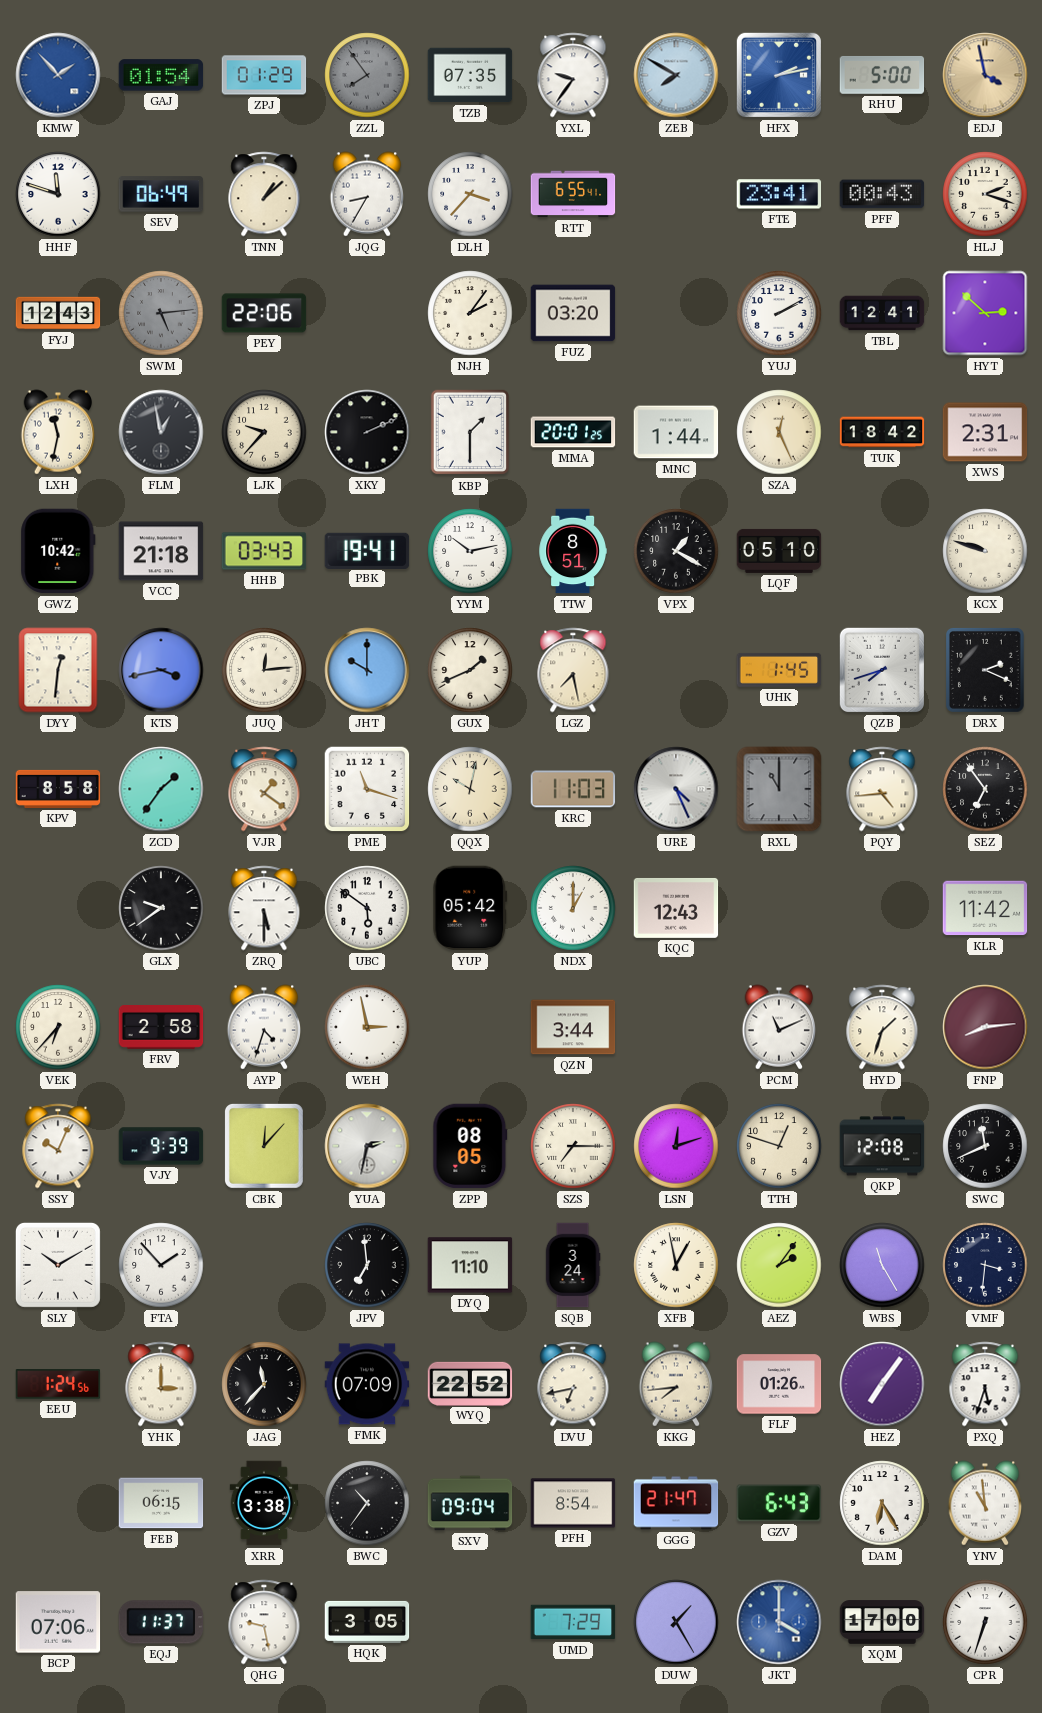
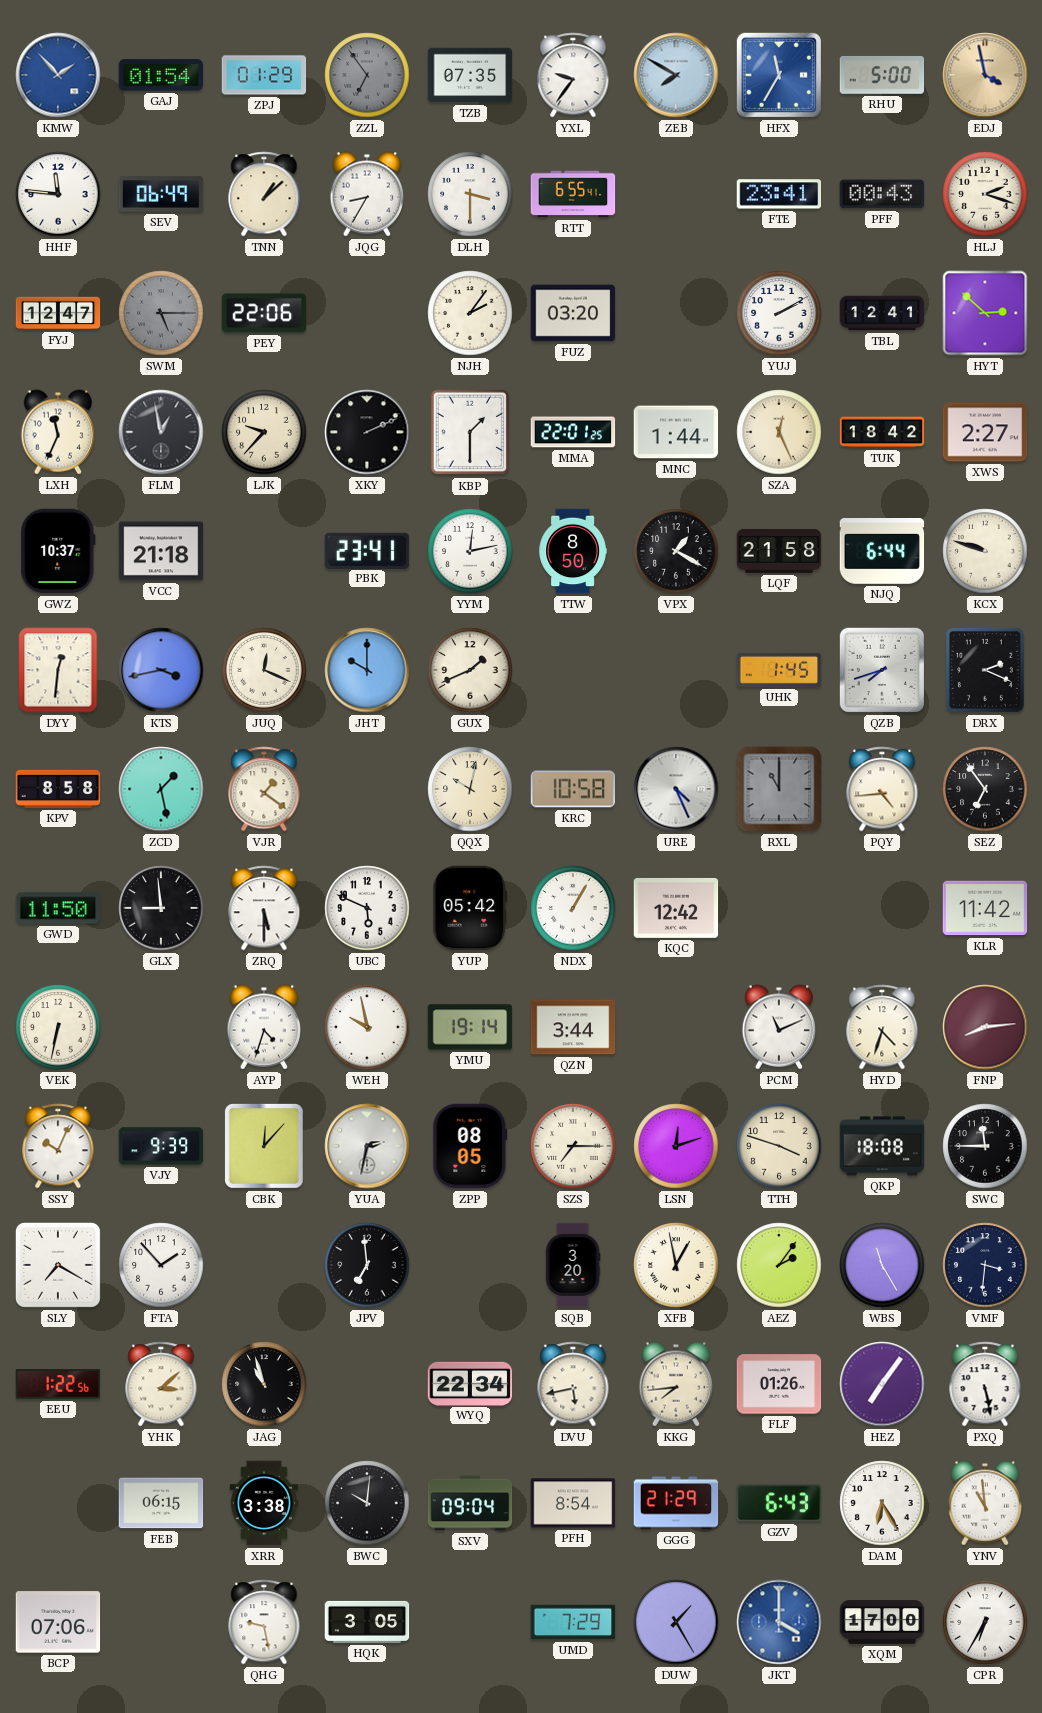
ZZL: 7:54 -> 6:54 (367, 75)
HFX: 2:13 -> 11:35 (779, 75)
HHF: 11:48 -> 11:46 (58, 194)
DLH: 3:37 -> 3:30 (470, 194)
FYJ: 12:43 -> 12:47 (58, 313)
SWM: 5:14 -> 5:15 (161, 313)
LXH: 11:32 -> 11:34 (58, 432)
MMA: 20:01 -> 22:01 (573, 432)
XWS: 2:31 -> 2:27 (985, 432)
GWZ: 10:42 -> 10:37 (58, 551)
HHB: 03:43 -> none (264, 551)
PBK: 19:41 -> 23:41 (367, 550)
YYM: 10:13 -> 12:13 (470, 551)
TTW: 8:51 -> 8:50 (572, 551)
LQF: 05:10 -> 21:58 (779, 551)
NJQ: none -> 6:44 (882, 552)
JUQ: 12:14 -> 12:19 (264, 670)
LGZ: 7:28 -> none (573, 670)
ZCD: 1:36 -> 1:28 (161, 789)
PME: 11:18 -> none (367, 789)
KRC: 11:03 -> 10:58 (573, 789)
GWD: none -> 11:50 (58, 908)
GLX: 9:39 -> 8:59 (161, 908)
UBC: 5:51 -> 5:49 (367, 908)
NDX: 1:00 -> 1:05 (573, 908)
KQC: 12:43 -> 12:42 (676, 908)
VEK: 6:37 -> 6:32 (58, 1027)
FRV: 2:58 -> none (161, 1028)
WEH: 2:58 -> 9:58 (367, 1027)
YMU: none -> 19:14 (470, 1027)
HYD: 1:33 -> 4:33 (882, 1027)
TTH: 12:48 -> 3:48 (779, 1146)
QKP: 12:08 -> 18:08 (882, 1146)
SWC: 11:41 -> 11:45 (985, 1146)
SLY: 10:10 -> 7:20 (58, 1265)
DYQ: 11:10 -> none (470, 1265)
SQB: 3:24 -> 3:20 (573, 1265)
EEU: 1:24 -> 1:22 (58, 1384)
YHK: 3:00 -> 3:08 (161, 1384)
JAG: 11:37 -> 10:57 (264, 1384)
FMK: 07:09 -> none (367, 1384)
WYQ: 22:52 -> 22:34 (470, 1383)
DVU: 6:43 -> 5:43 (573, 1384)
PXQ: 5:33 -> 5:28 (985, 1384)
BWC: 10:36 -> 10:01 (367, 1503)
GGG: 21:47 -> 21:29 (676, 1503)
EQJ: 11:37 -> none (161, 1622)
CPR: 6:33 -> 6:35 (985, 1622)
